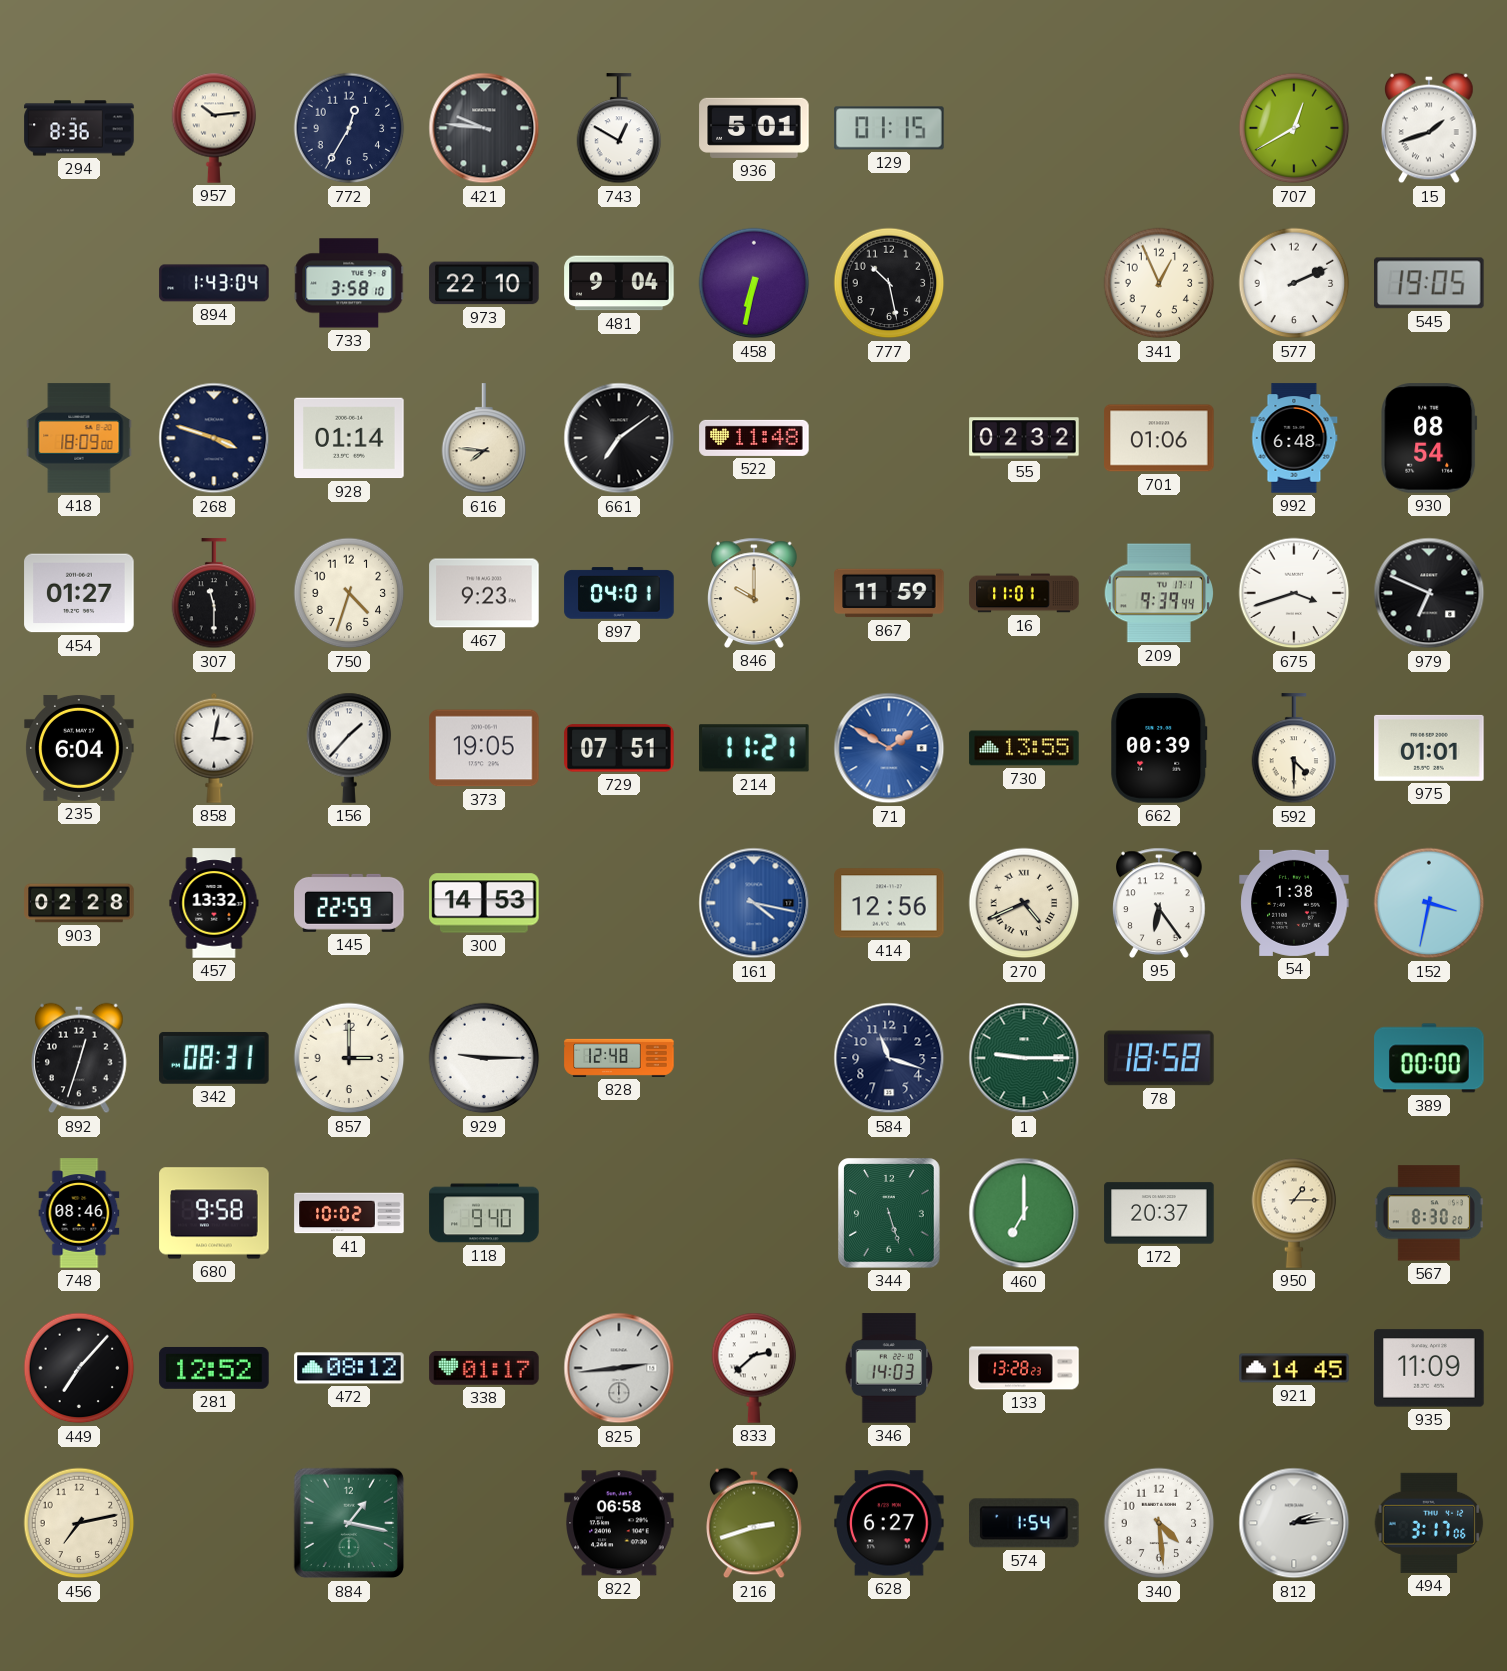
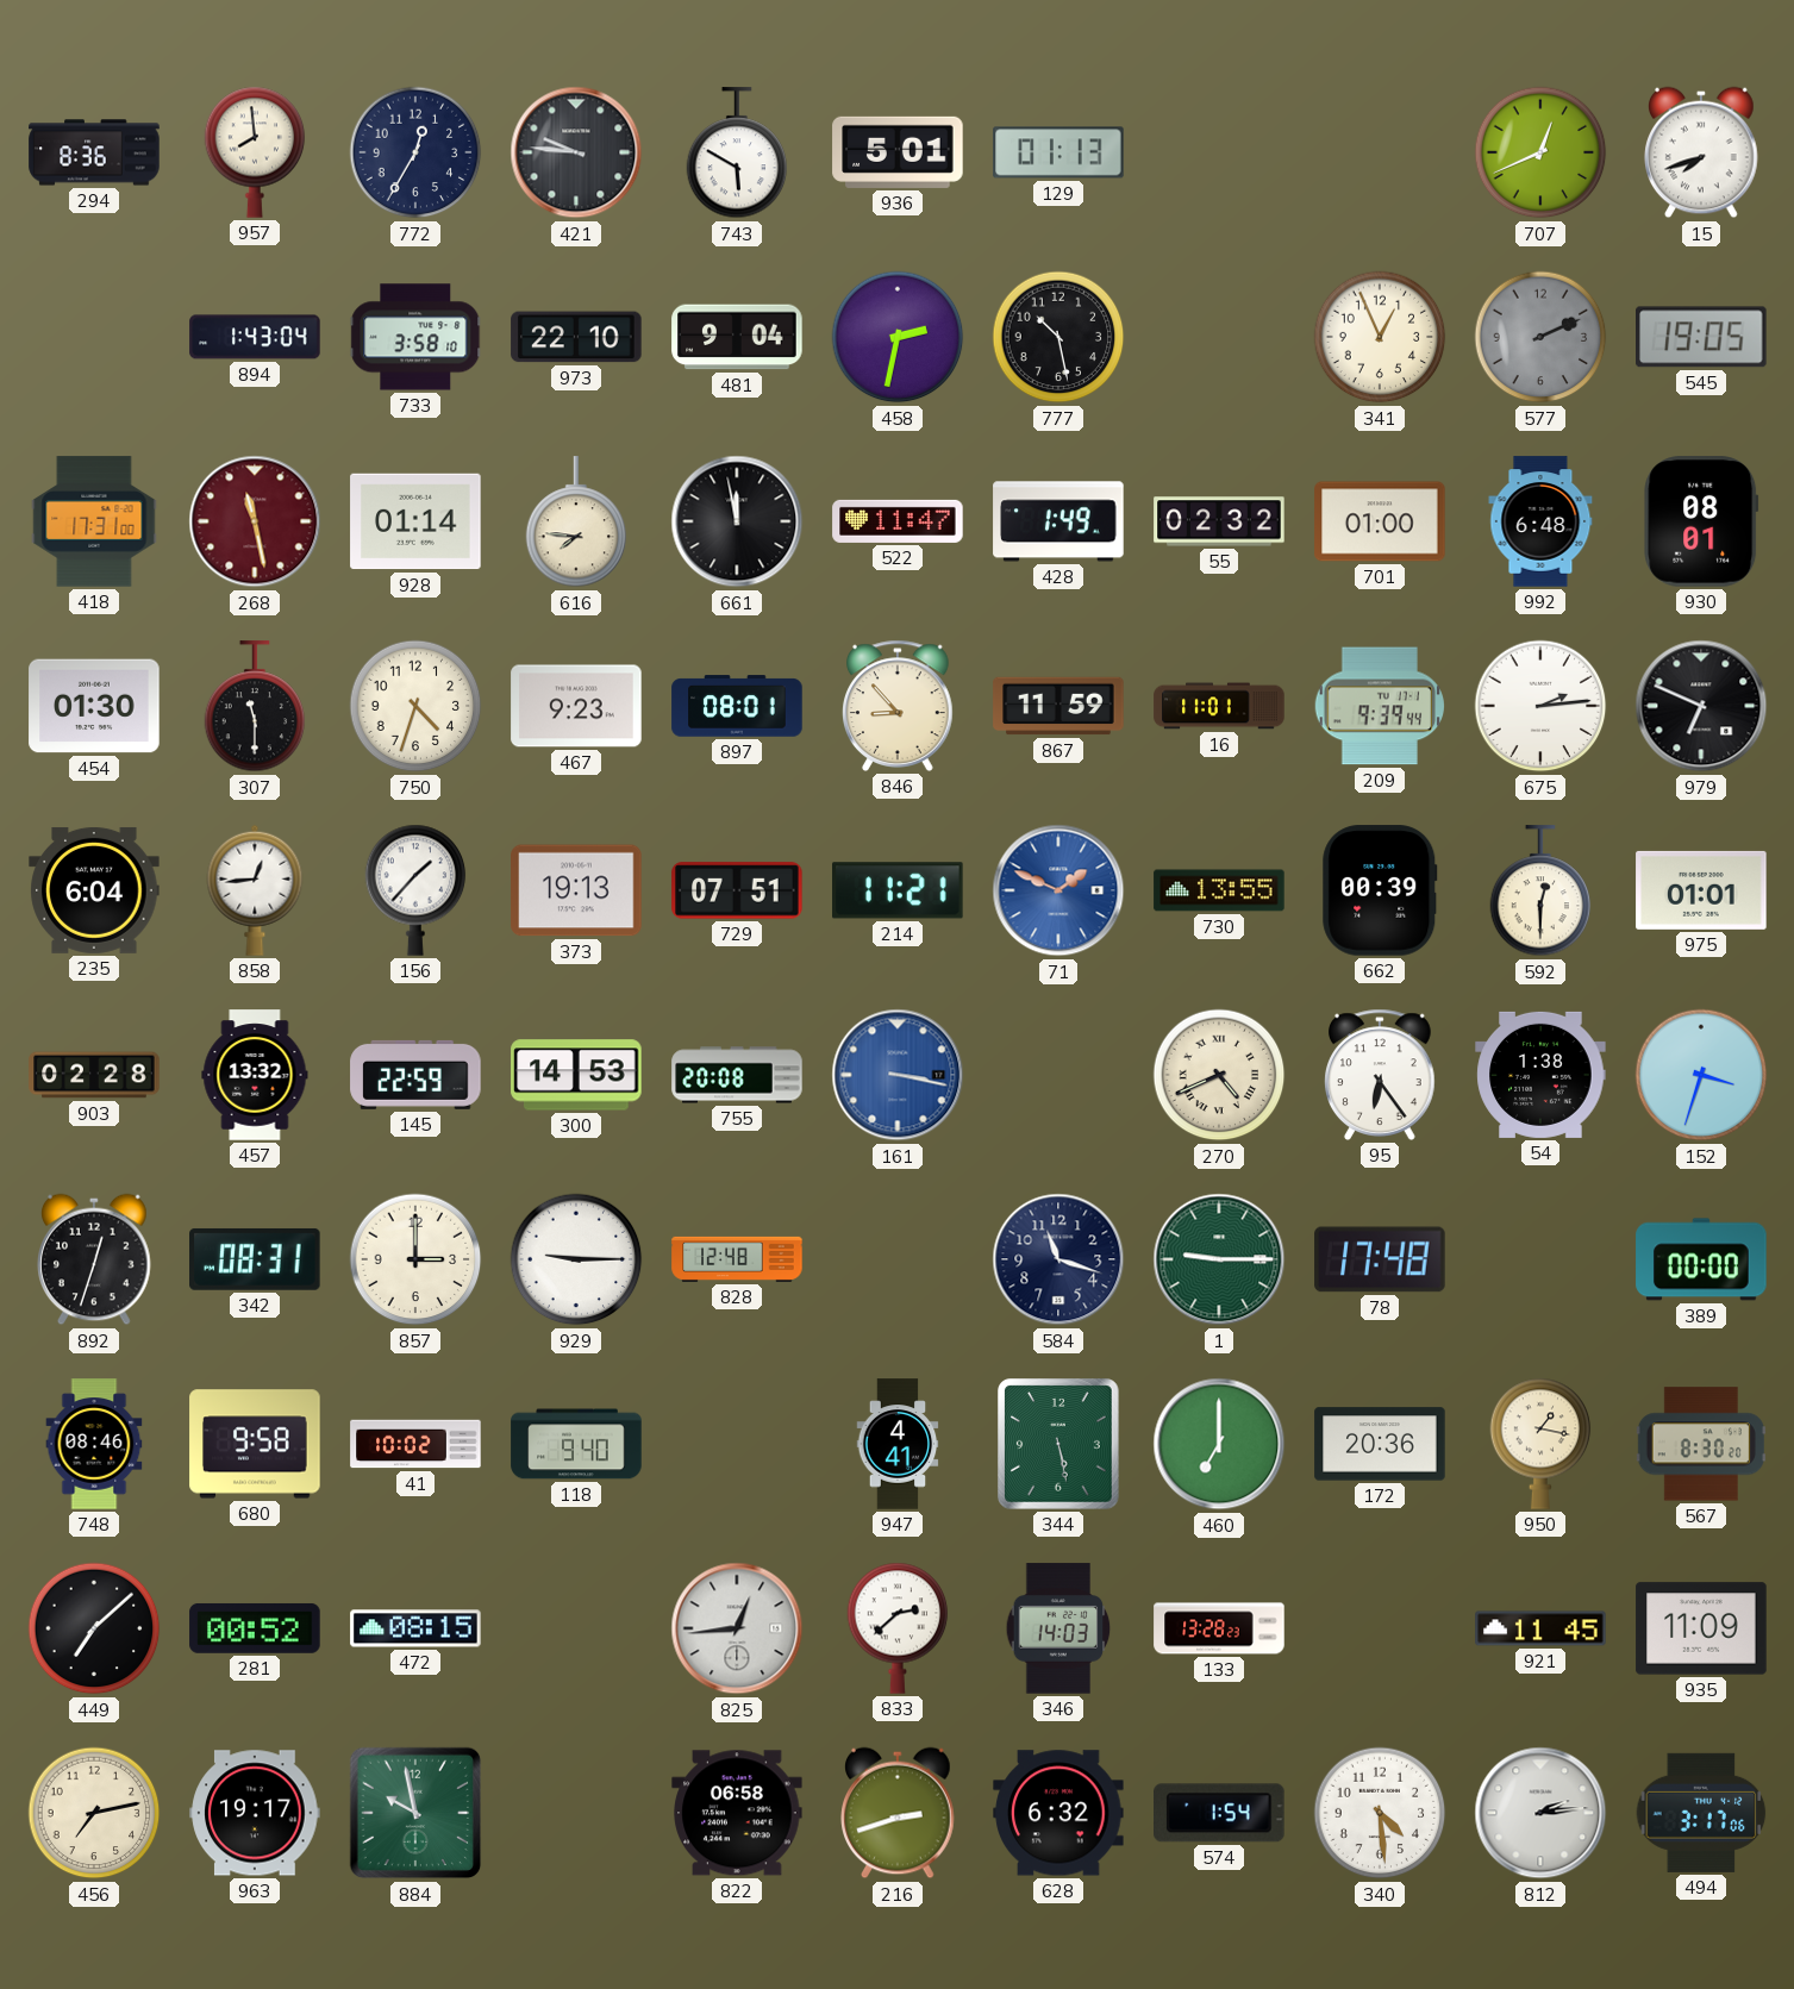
957: 10:14 -> 7:59 (255, 152)
743: 12:50 -> 5:50 (737, 154)
129: 01:15 -> 01:13 (1058, 152)
707: 12:40 -> 12:41 (1540, 152)
15: 1:42 -> 7:42 (1701, 152)
458: 6:32 -> 2:32 (898, 337)
577 dial: white -> grey (1540, 337)
418: 18:09 -> 17:31 (94, 521)
268: 3:48 -> 11:28 (255, 521)
268 dial: navy -> burgundy (255, 521)
661: 7:09 -> 11:58 (737, 521)
522: 11:48 -> 11:47 (898, 521)
428: none -> 1:49 (1058, 521)
701: 01:06 -> 01:00 (1380, 521)
930: 08:54 -> 08:01 (1701, 521)
454: 01:27 -> 01:30 (94, 706)
897: 04:01 -> 08:01 (737, 706)
846: 10:00 -> 8:53 (899, 706)
675: 3:42 -> 2:14 (1540, 706)
858: 3:02 -> 12:44 (255, 890)
373: 19:05 -> 19:13 (576, 890)
71: 1:50 -> 1:49 (1058, 890)
592: 4:30 -> 12:30 (1540, 892)
755: none -> 20:08 (737, 1075)
161: 4:17 -> 3:17 (898, 1075)
414: 12:56 -> none (889, 903)
152: 3:32 -> 3:33 (1701, 1075)
78: 18:58 -> 17:48 (1380, 1259)
947: none -> 4:41 (898, 1444)
344: 5:27 -> 5:28 (1058, 1444)
172: 20:37 -> 20:36 (1380, 1444)
950: 1:15 -> 1:17 (1540, 1444)
449: 7:07 -> 7:08 (94, 1628)
281: 12:52 -> 00:52 (255, 1628)
472: 08:12 -> 08:15 (415, 1628)
338: 01:17 -> none (484, 1368)
825: 2:44 -> 12:44 (737, 1628)
921: 14:45 -> 11:45 (1540, 1628)
963: none -> 19:17 (255, 1813)
884: 1:17 -> 9:58 (415, 1813)
628: 6:27 -> 6:32 (1058, 1813)
